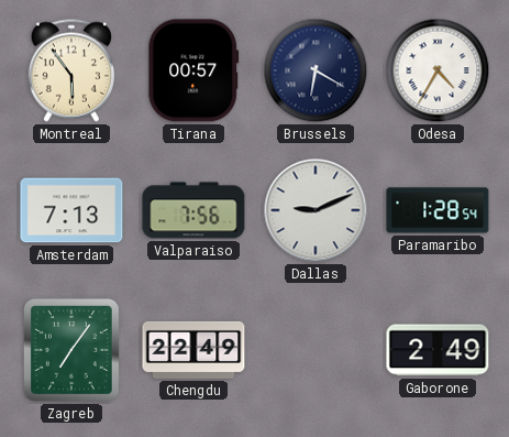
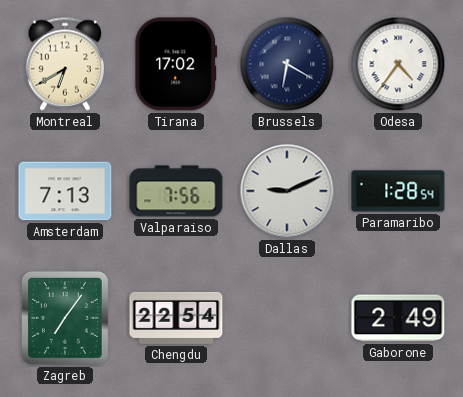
Montreal: 5:54 -> 6:40 (64, 64)
Tirana: 00:57 -> 17:02 (176, 64)
Odesa: 4:35 -> 4:36 (398, 64)
Chengdu: 22:49 -> 22:54 (176, 318)
